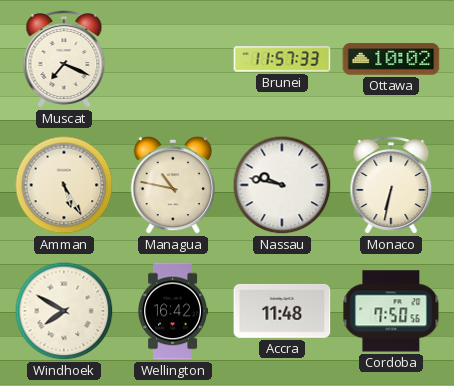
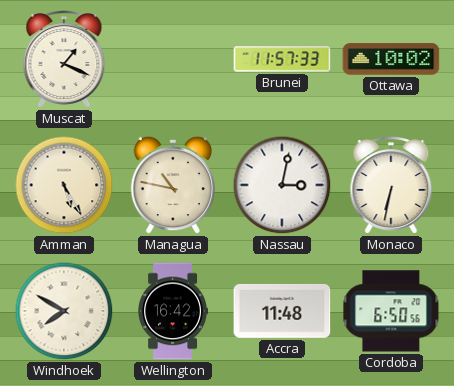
Muscat: 7:19 -> 1:19 (64, 60)
Nassau: 9:47 -> 3:02 (282, 185)
Cordoba: 7:50 -> 6:50 (391, 311)
